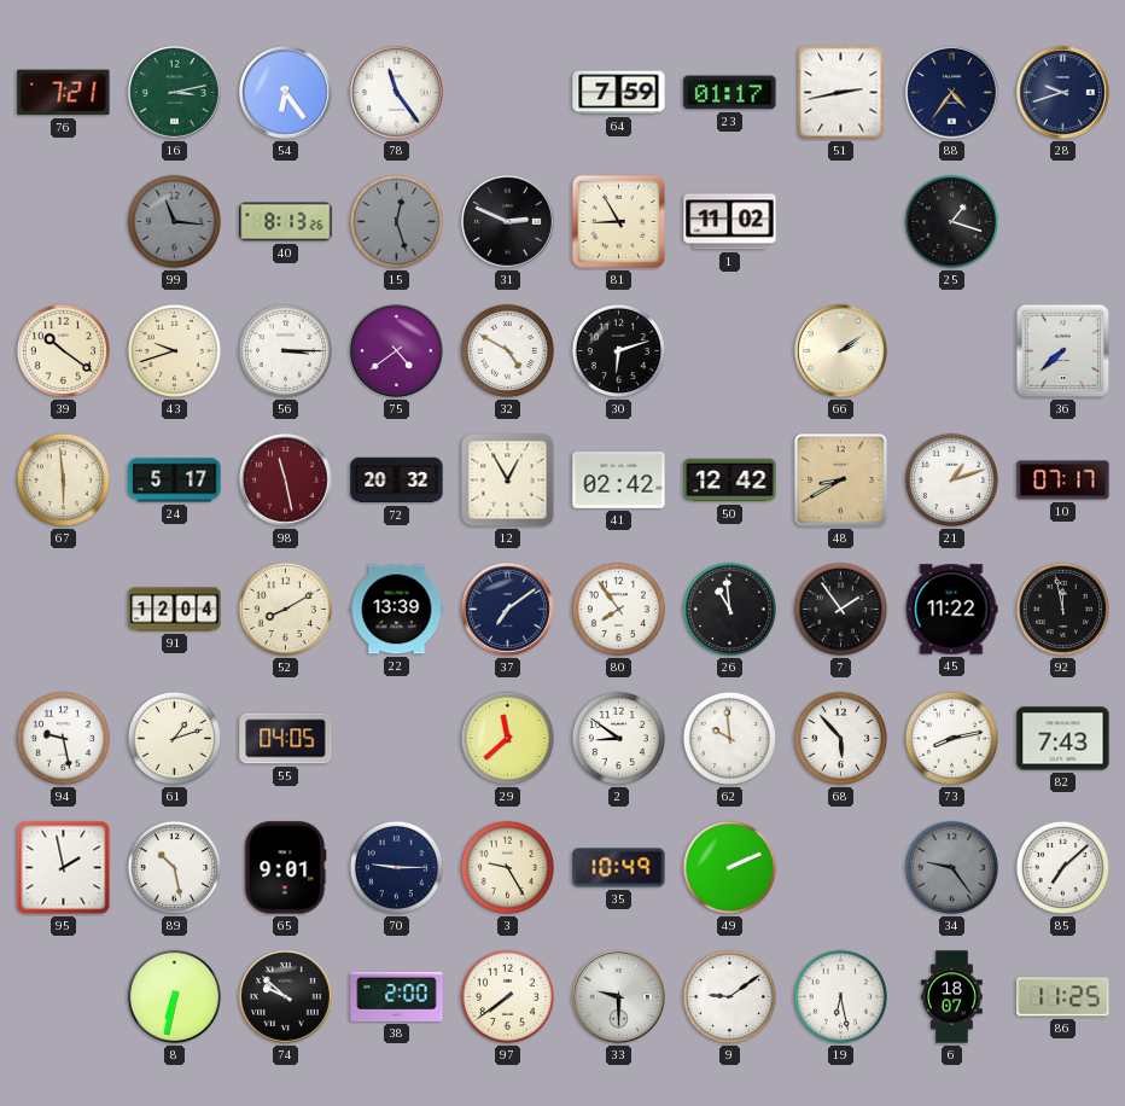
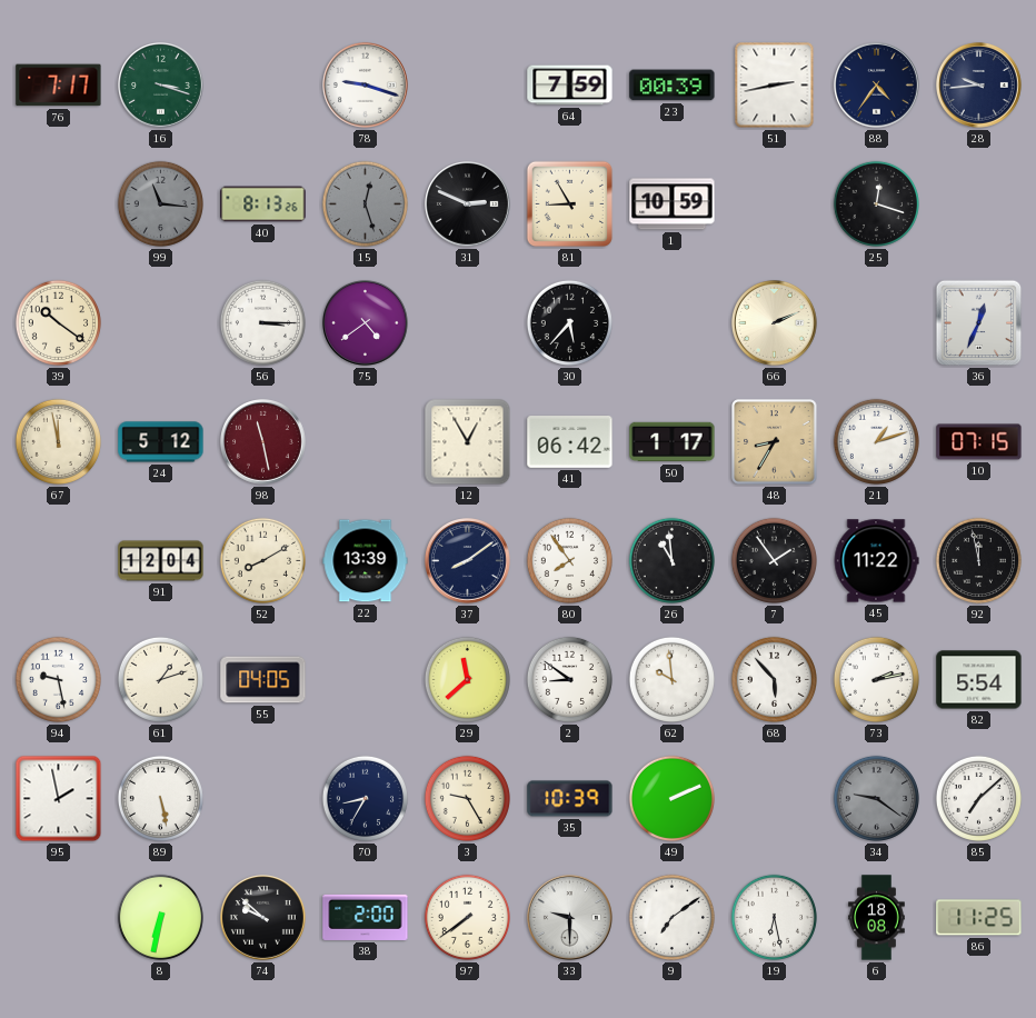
76: 7:21 -> 7:17 (59, 86)
16: 3:13 -> 3:18 (161, 86)
54: 6:24 -> none (286, 93)
78: 11:24 -> 9:18 (366, 86)
23: 01:17 -> 00:39 (673, 86)
28: 9:42 -> 9:44 (979, 86)
1: 11:02 -> 10:59 (673, 204)
25: 1:18 -> 12:18 (876, 203)
43: 9:42 -> none (174, 350)
32: 4:50 -> none (507, 350)
30: 6:12 -> 5:37 (569, 322)
66: 2:09 -> 2:11 (775, 323)
36: 7:38 -> 12:34 (979, 323)
67: 5:59 -> 11:58 (58, 441)
24: 5:17 -> 5:12 (161, 442)
72: 20:32 -> none (397, 481)
41: 02:42 -> 06:42 (570, 442)
50: 12:42 -> 1:17 (673, 442)
48: 8:40 -> 8:35 (775, 442)
10: 07:17 -> 07:15 (979, 442)
37: 7:09 -> 8:09 (468, 561)
73: 8:13 -> 2:13 (876, 679)
82: 7:43 -> 5:54 (979, 680)
89: 10:28 -> 5:28 (160, 798)
65: 9:01 -> none (286, 868)
70: 9:15 -> 8:35 (365, 798)
35: 10:49 -> 10:39 (570, 799)
34: 9:24 -> 9:21 (876, 798)
9: 9:09 -> 7:09 (671, 917)
6: 18:07 -> 18:08 (877, 918)
